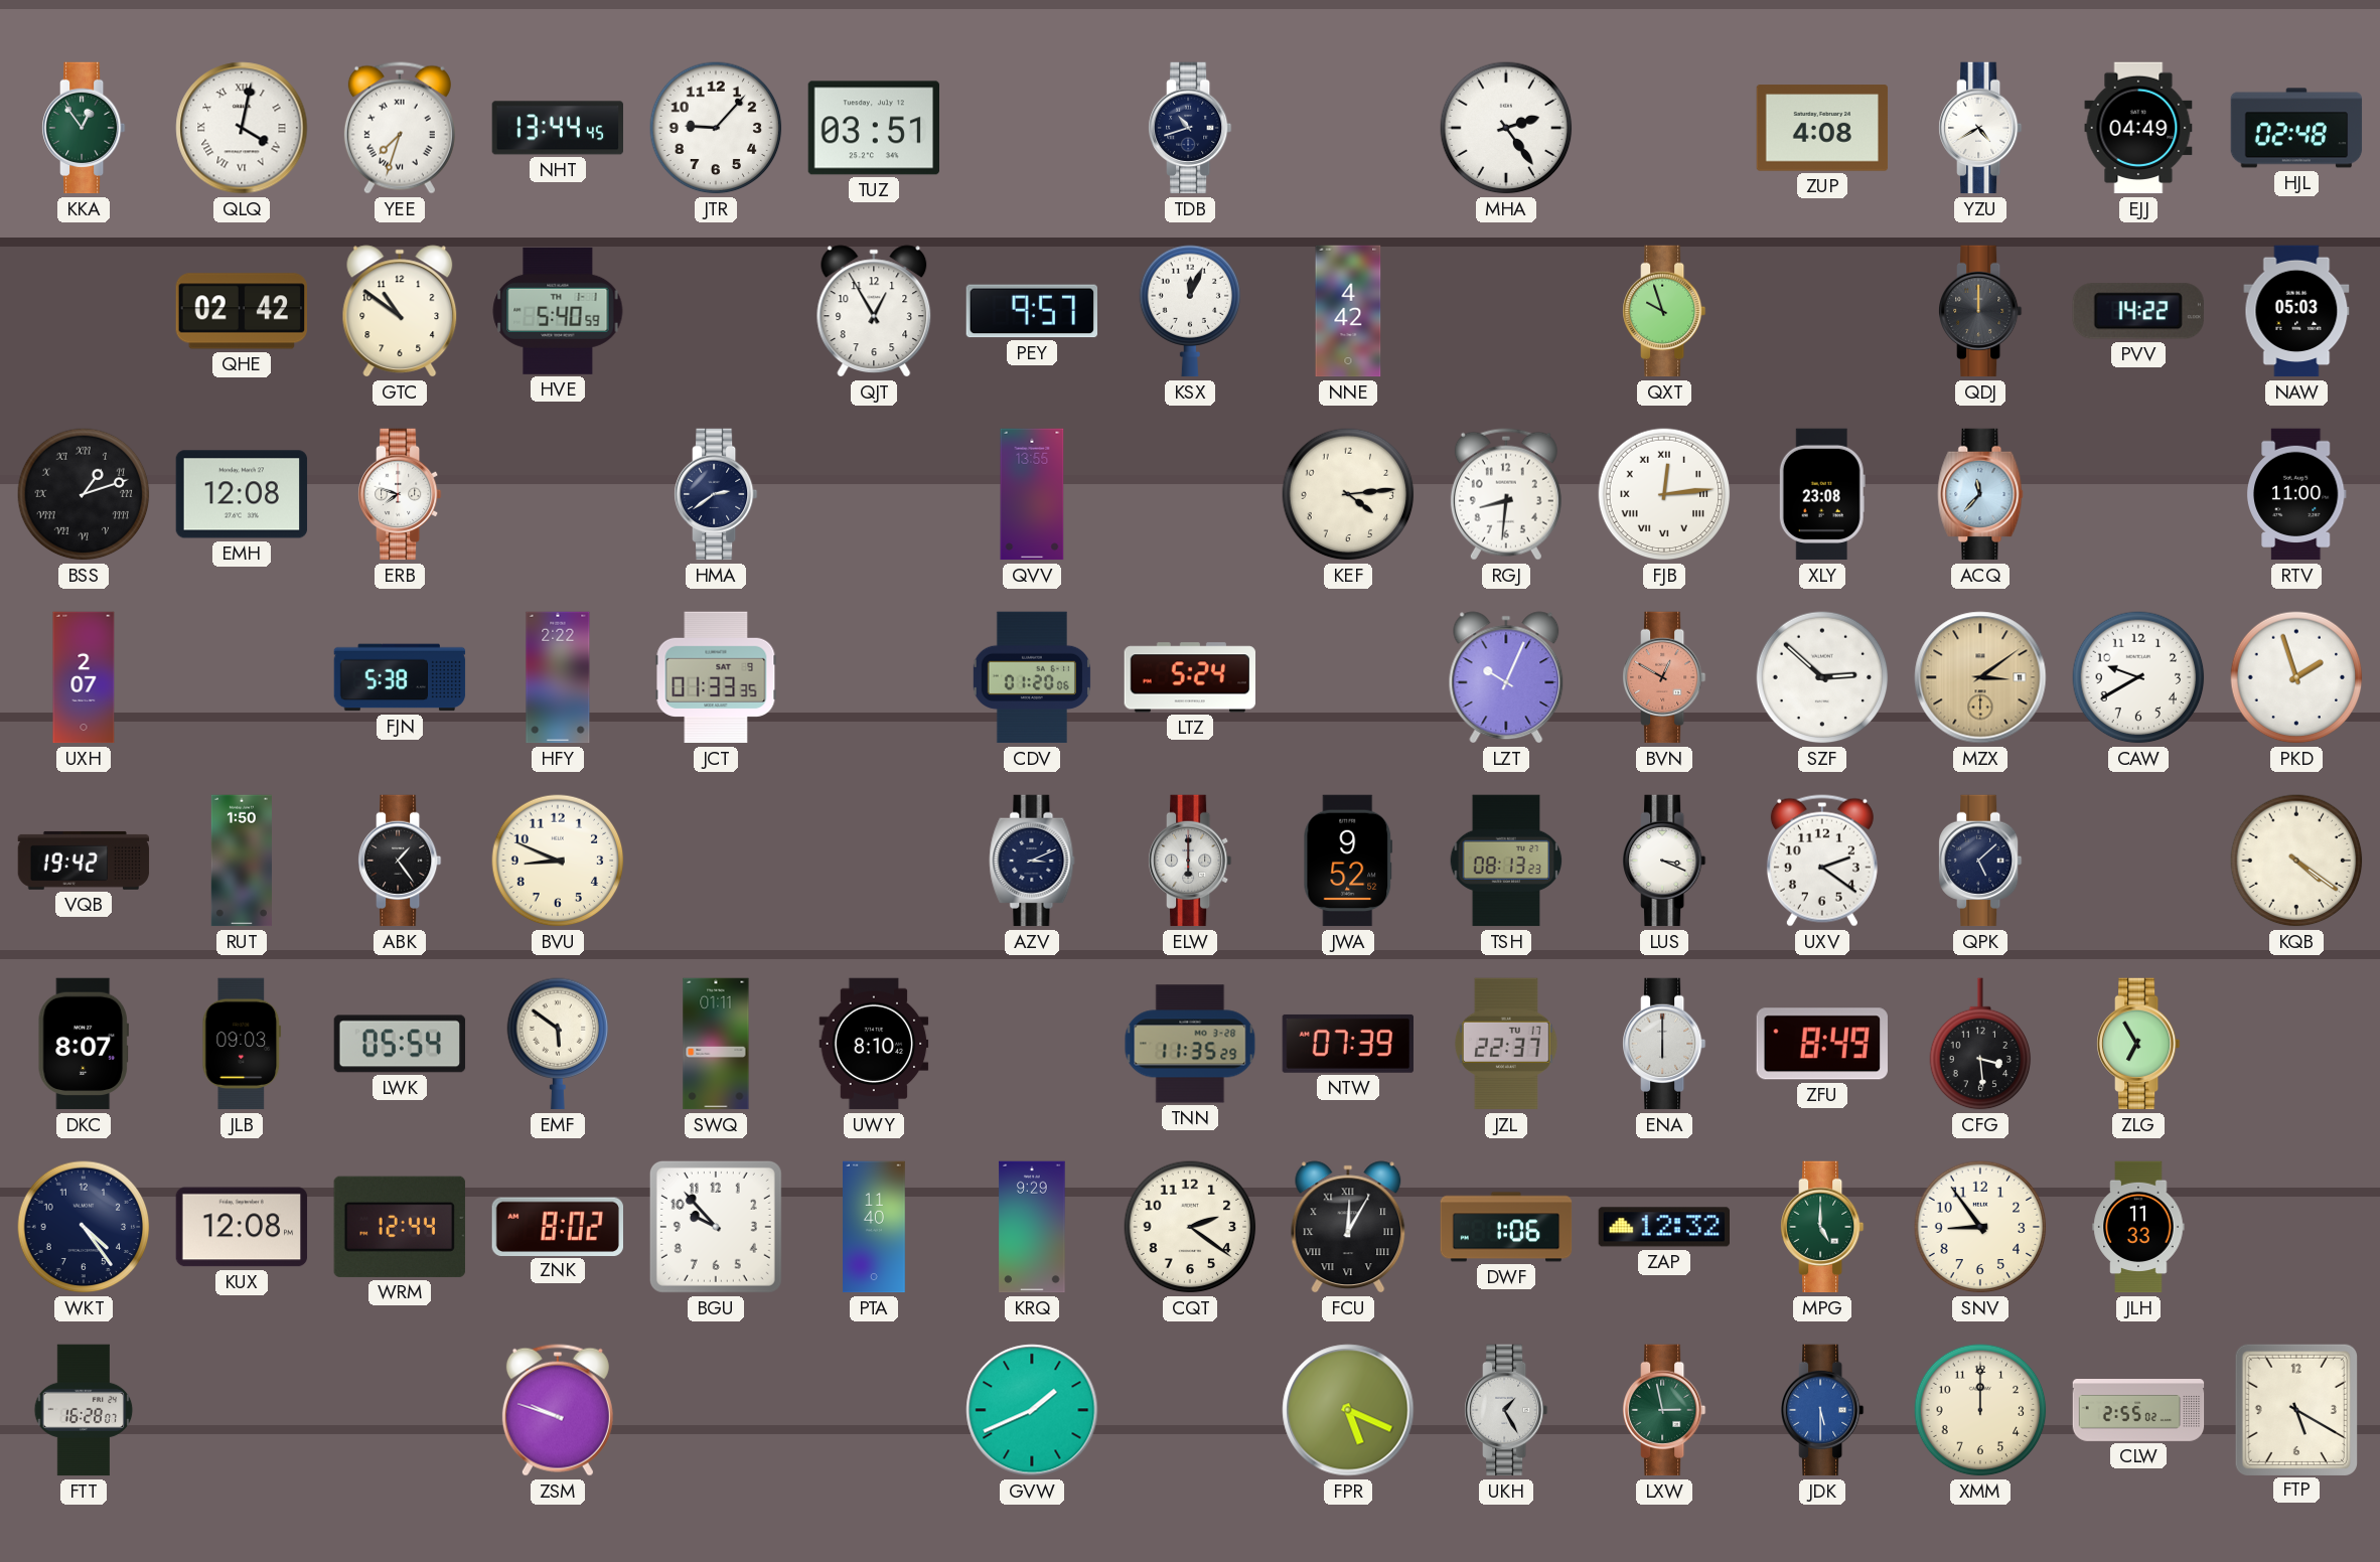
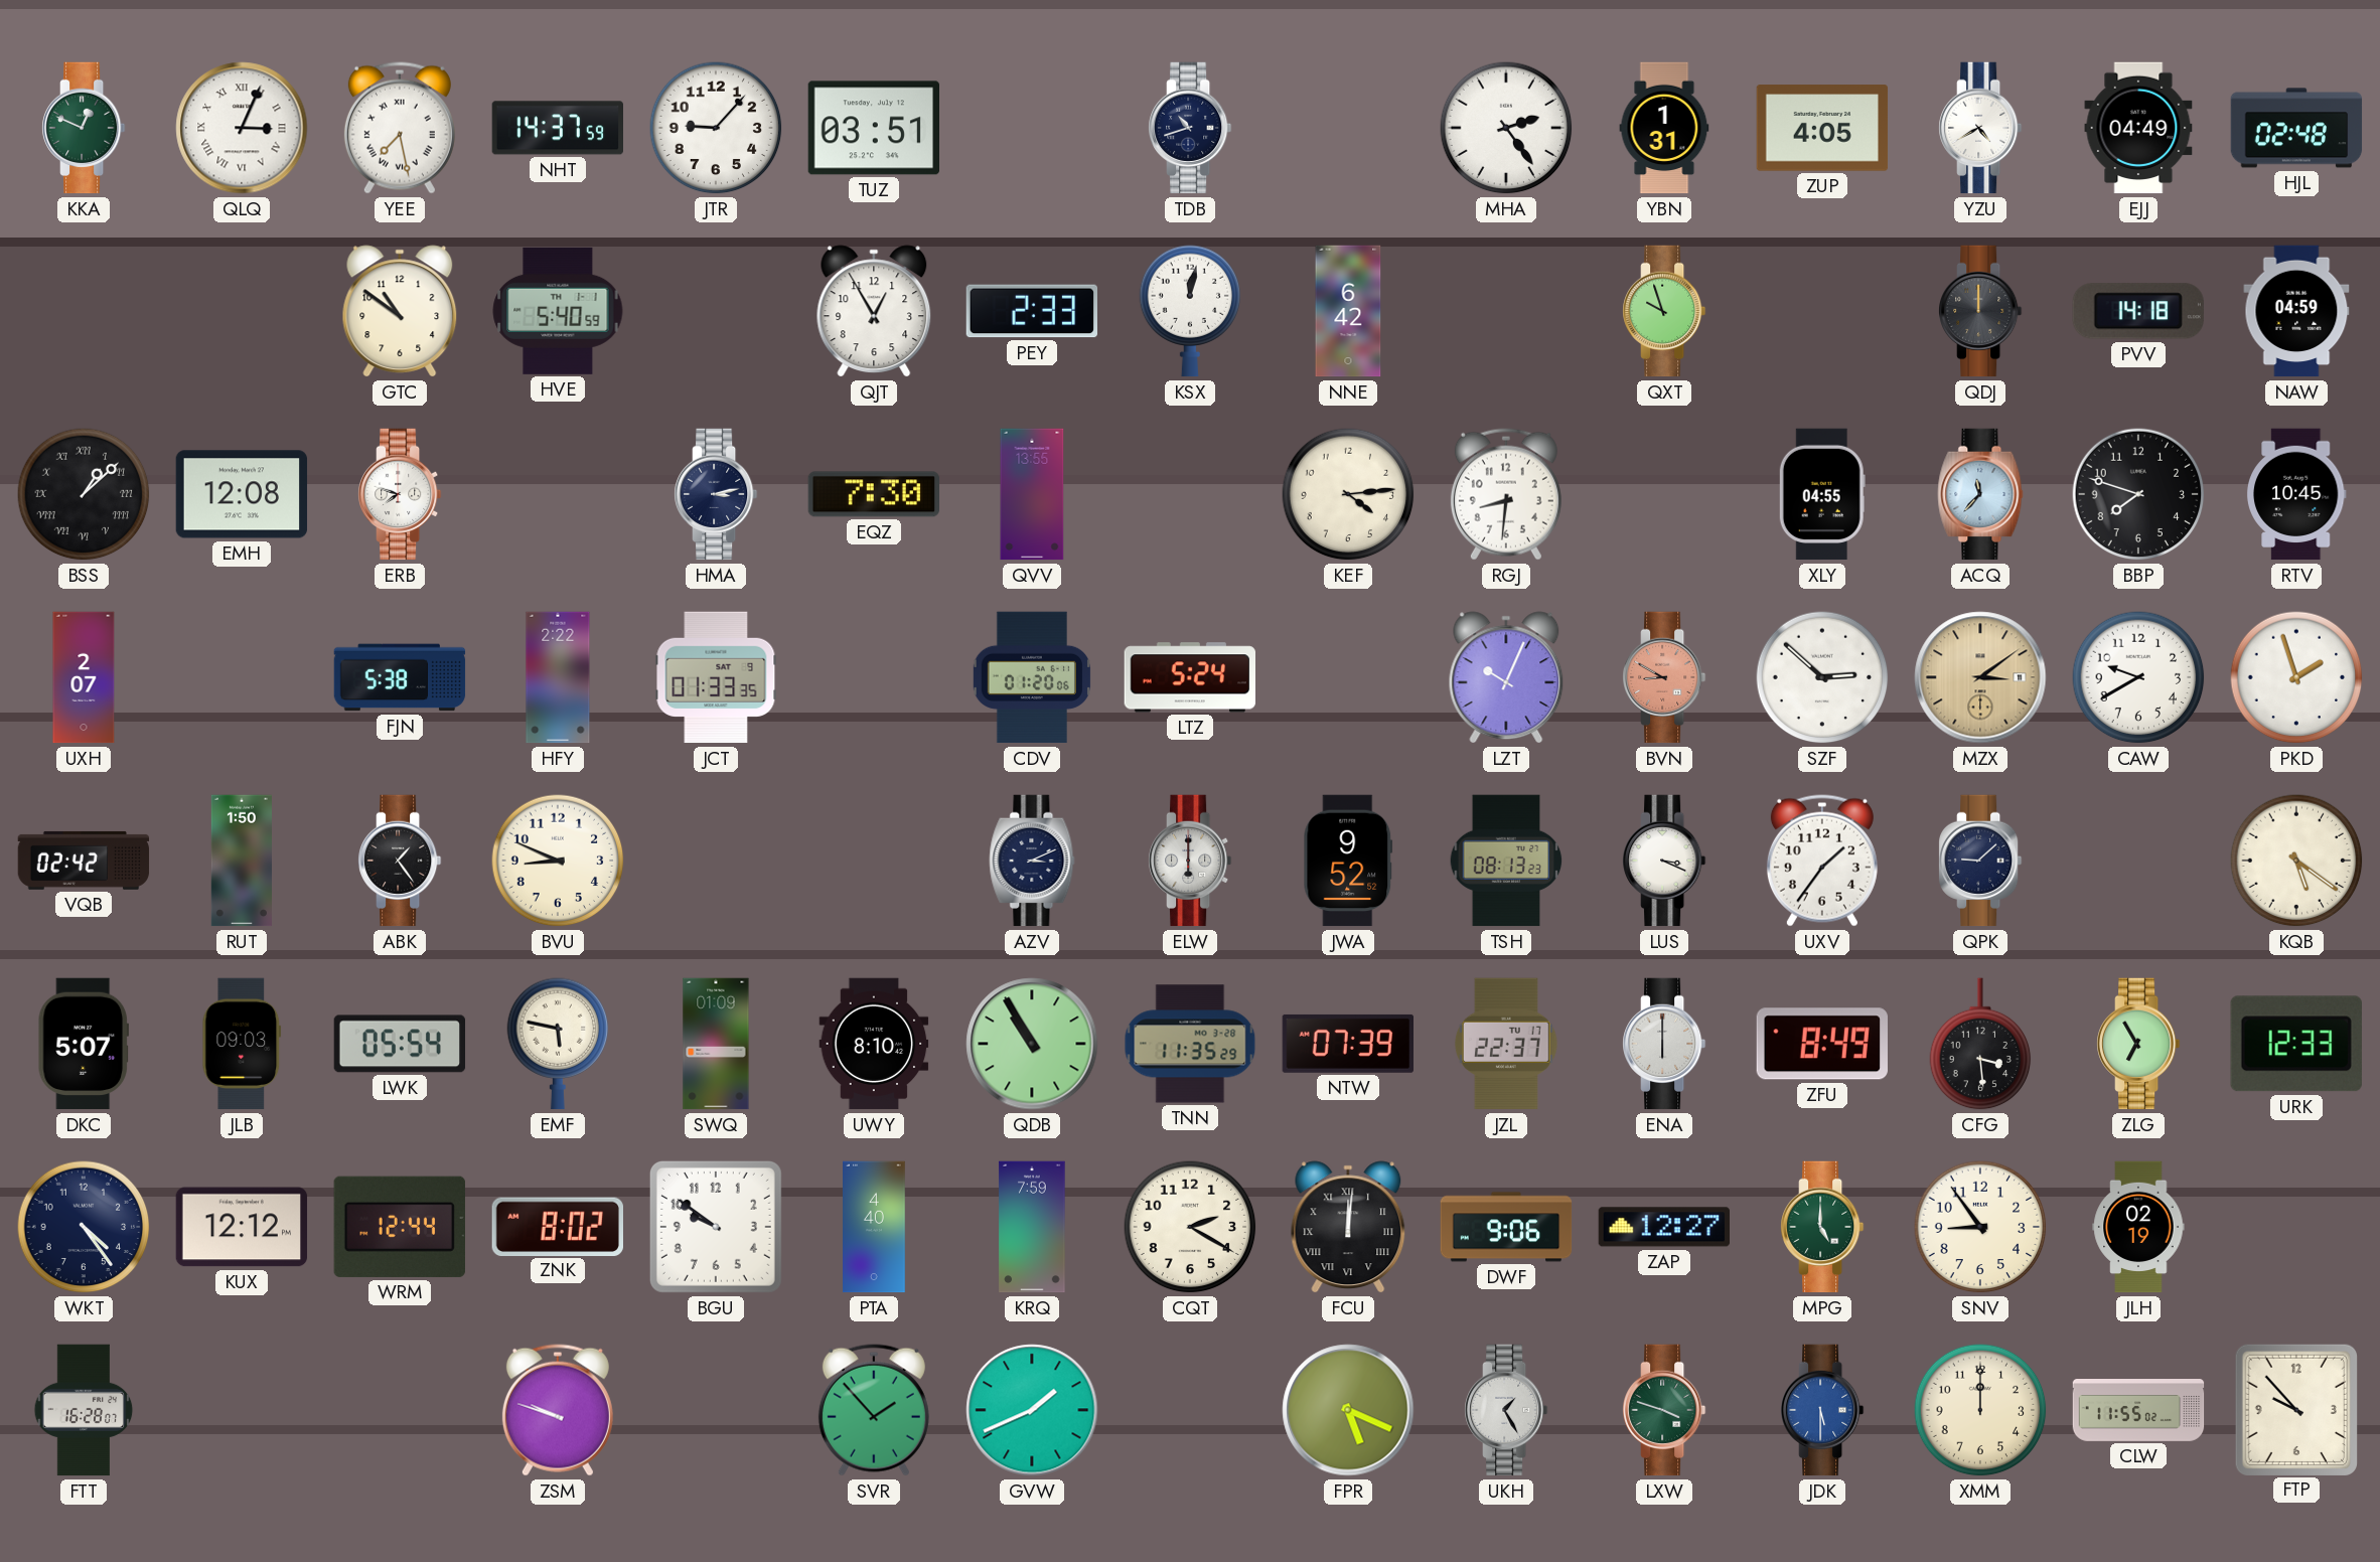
KKA: 12:54 -> 12:49 (84, 128)
QLQ: 4:02 -> 3:04 (242, 128)
YEE: 7:33 -> 7:28 (400, 128)
NHT: 13:44 -> 14:37 (557, 128)
YBN: none -> 1:31 (1664, 128)
ZUP: 4:08 -> 4:05 (1822, 128)
QHE: 02:42 -> none (241, 311)
PEY: 9:57 -> 2:33 (1031, 311)
KSX: 12:04 -> 12:02 (1190, 311)
NNE: 4:42 -> 6:42 (1348, 311)
PVV: 14:22 -> 14:18 (2138, 311)
NAW: 05:03 -> 04:59 (2296, 311)
BSS: 1:12 -> 1:08 (84, 494)
HMA: 2:39 -> 3:13 (716, 494)
EQZ: none -> 7:30 (874, 494)
FJB: 12:14 -> none (1664, 494)
XLY: 23:08 -> 04:55 (1822, 494)
BBP: none -> 7:48 (2138, 494)
RTV: 11:00 -> 10:45 (2296, 494)
BVN: 12:50 -> 8:50 (1664, 677)
VQB: 19:42 -> 02:42 (84, 861)
UXV: 2:21 -> 1:36 (1822, 861)
QPK: 5:08 -> 9:08 (1980, 861)
KQB: 4:21 -> 5:21 (2296, 861)
DKC: 8:07 -> 5:07 (84, 1044)
EMF: 5:51 -> 5:47 (558, 1044)
SWQ: 01:11 -> 01:09 (716, 1044)
QDB: none -> 10:55 (1032, 1044)
URK: none -> 12:33 (2296, 1044)
KUX: 12:08 -> 12:12 (242, 1227)
BGU: 9:53 -> 9:51 (716, 1227)
PTA: 11:40 -> 4:40 (875, 1227)
KRQ: 9:29 -> 7:59 (1032, 1227)
CQT: 2:21 -> 2:20 (1190, 1227)
FCU: 12:05 -> 12:01 (1348, 1227)
DWF: 1:06 -> 9:06 (1506, 1227)
ZAP: 12:32 -> 12:27 (1663, 1227)
JLH: 11:33 -> 02:19 (2138, 1227)
SVR: none -> 1:53 (874, 1410)
LXW: 2:58 -> 3:48 (1664, 1410)
CLW: 2:55 -> 11:55 (2138, 1411)
FTP: 5:20 -> 9:53 (2295, 1409)
